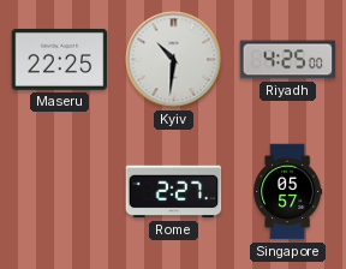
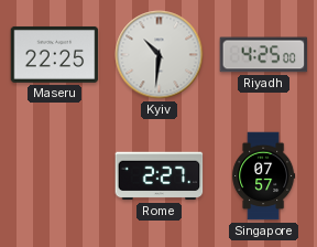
Singapore: 05:57 -> 07:57 (264, 176)
